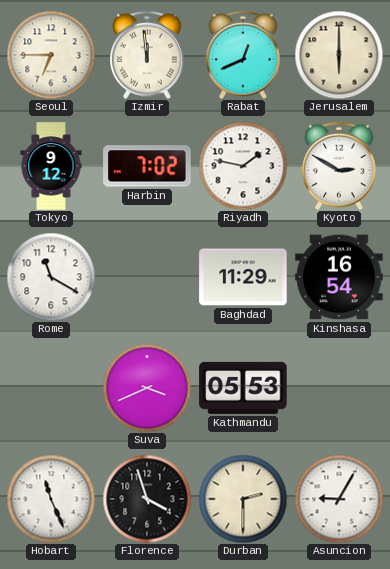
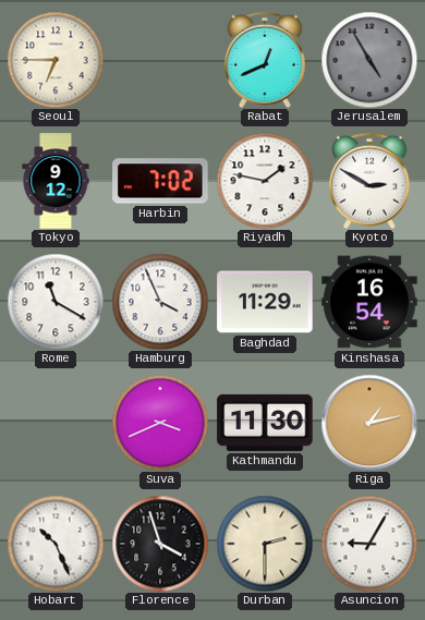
Izmir: 11:59 -> none (147, 55)
Jerusalem: 6:00 -> 4:55 (369, 60)
Jerusalem dial: cream -> grey (369, 60)
Hamburg: none -> 3:56 (160, 302)
Kathmandu: 05:53 -> 11:30 (265, 423)
Riga: none -> 1:13 (369, 423)
Hobart: 11:26 -> 10:26 (56, 544)
